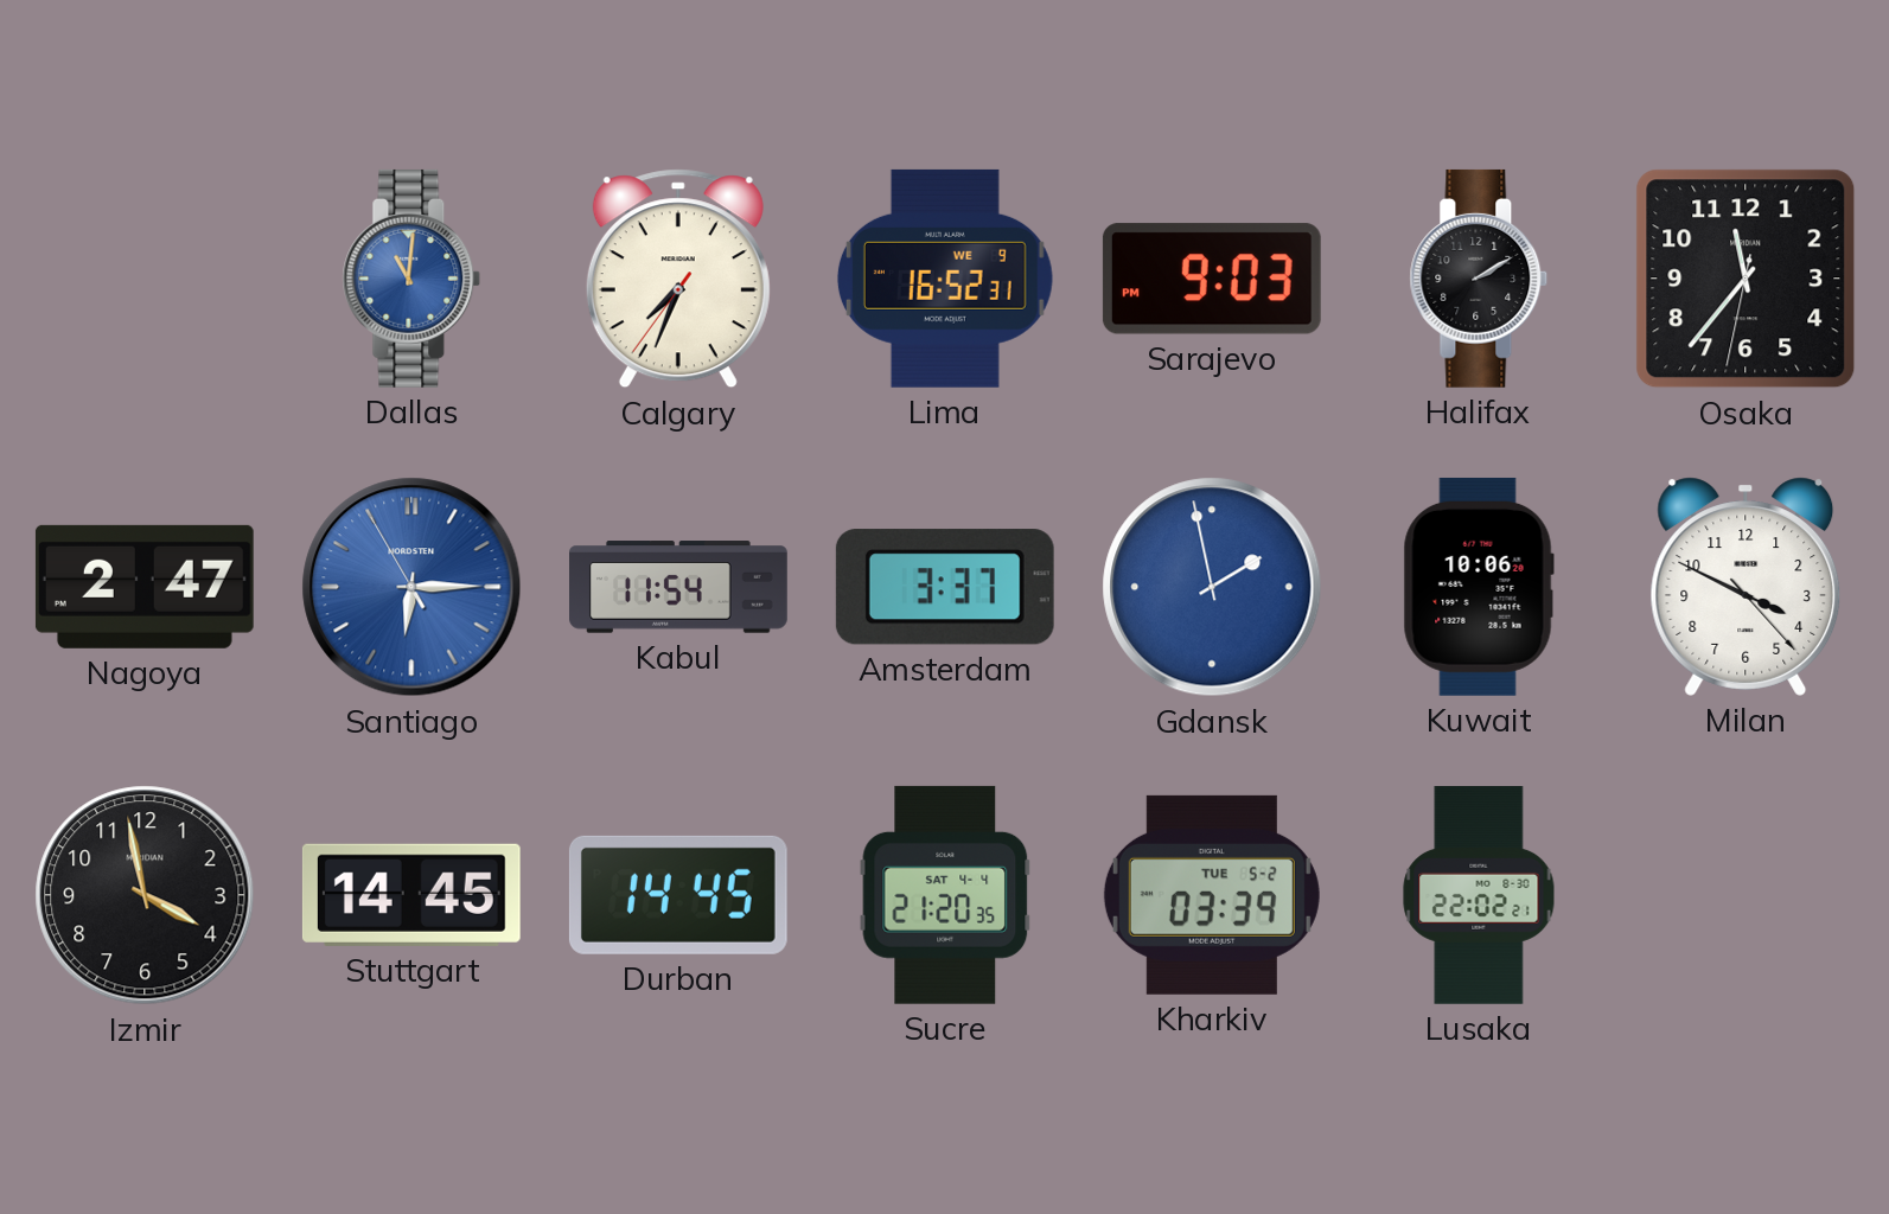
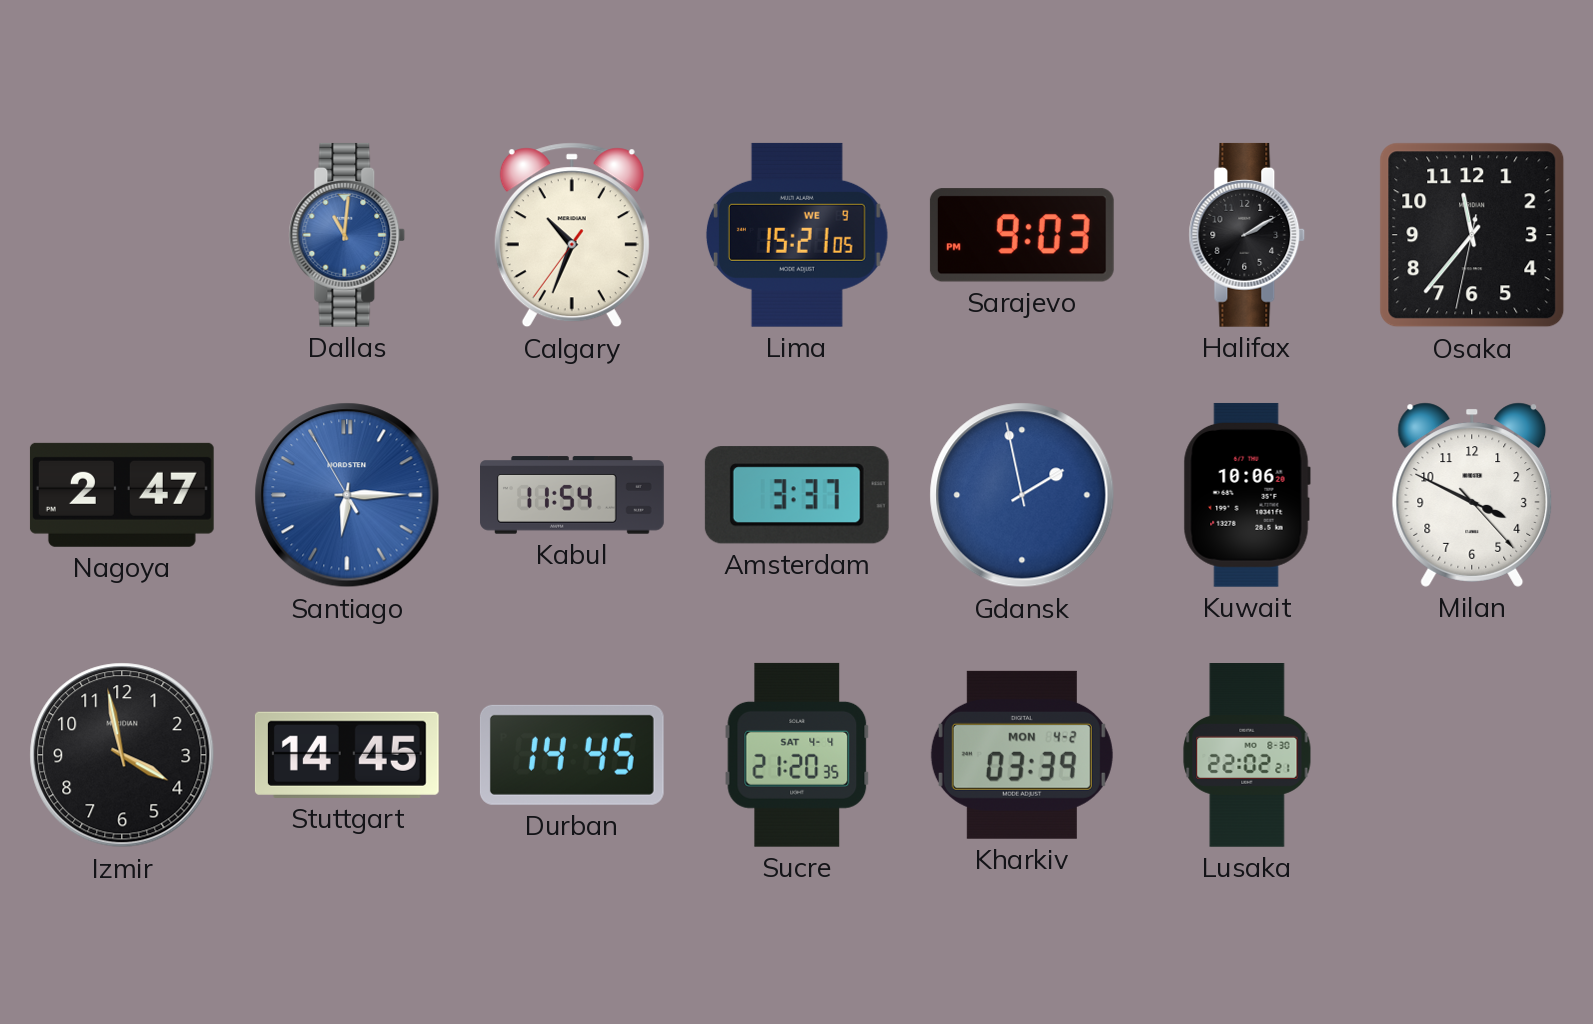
Calgary: 7:33 -> 10:33 (572, 235)
Lima: 16:52 -> 15:21 (797, 235)
Kharkiv date: TUE 5-2 -> MON 4-2 (1022, 755)
